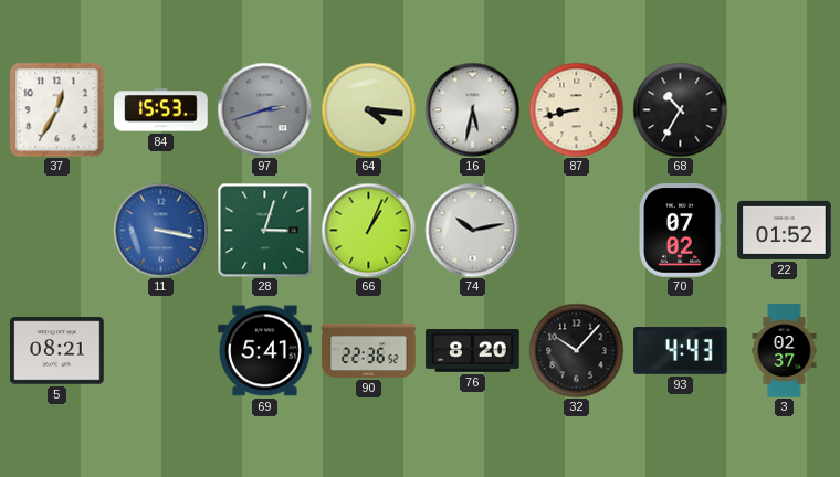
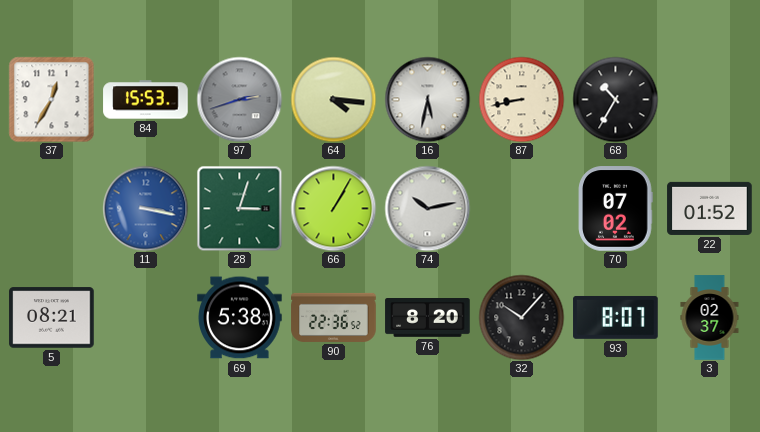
66: 1:04 -> 1:05 (333, 208)
69: 5:41 -> 5:38 (240, 318)
93: 4:43 -> 8:07 (616, 317)
